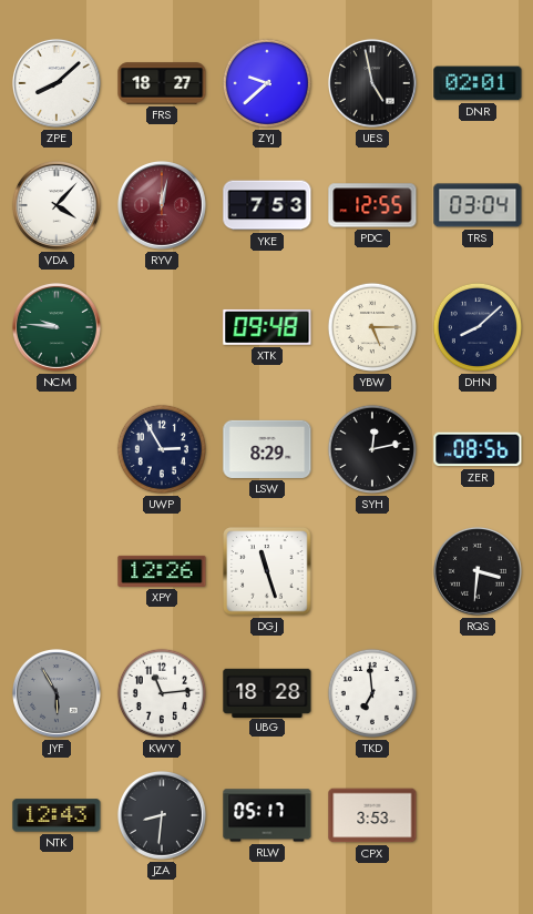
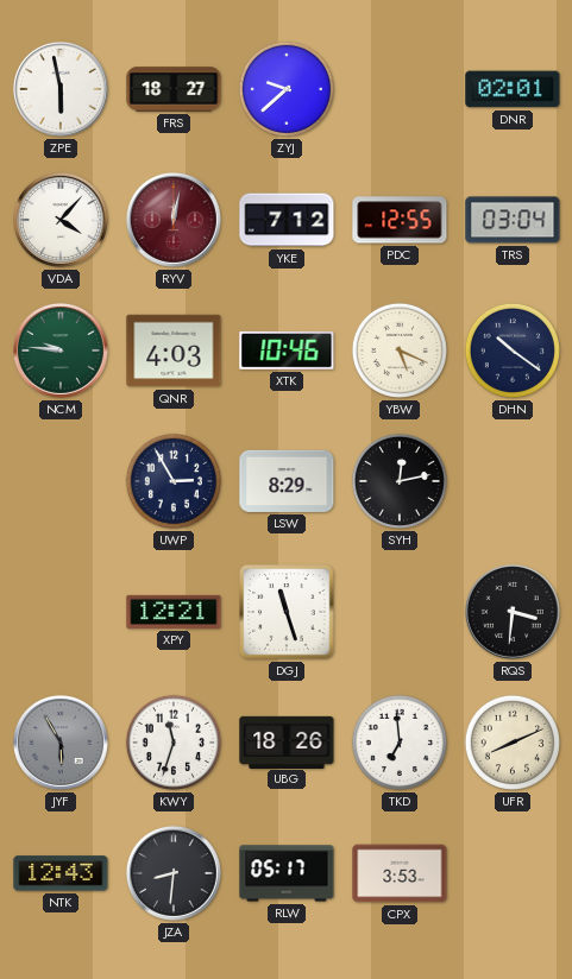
ZPE: 8:08 -> 5:58 (61, 89)
UES: 4:58 -> none (372, 83)
YKE: 7:53 -> 7:12 (287, 220)
QNR: none -> 4:03 (174, 350)
XTK: 09:48 -> 10:46 (287, 350)
YBW: 5:15 -> 5:19 (400, 350)
DHN: 8:08 -> 10:21 (513, 350)
ZER: 08:56 -> none (478, 449)
XPY: 12:26 -> 12:21 (174, 612)
KWY: 11:14 -> 11:33 (174, 743)
UBG: 18:28 -> 18:26 (287, 741)
UFR: none -> 8:11 (513, 743)
